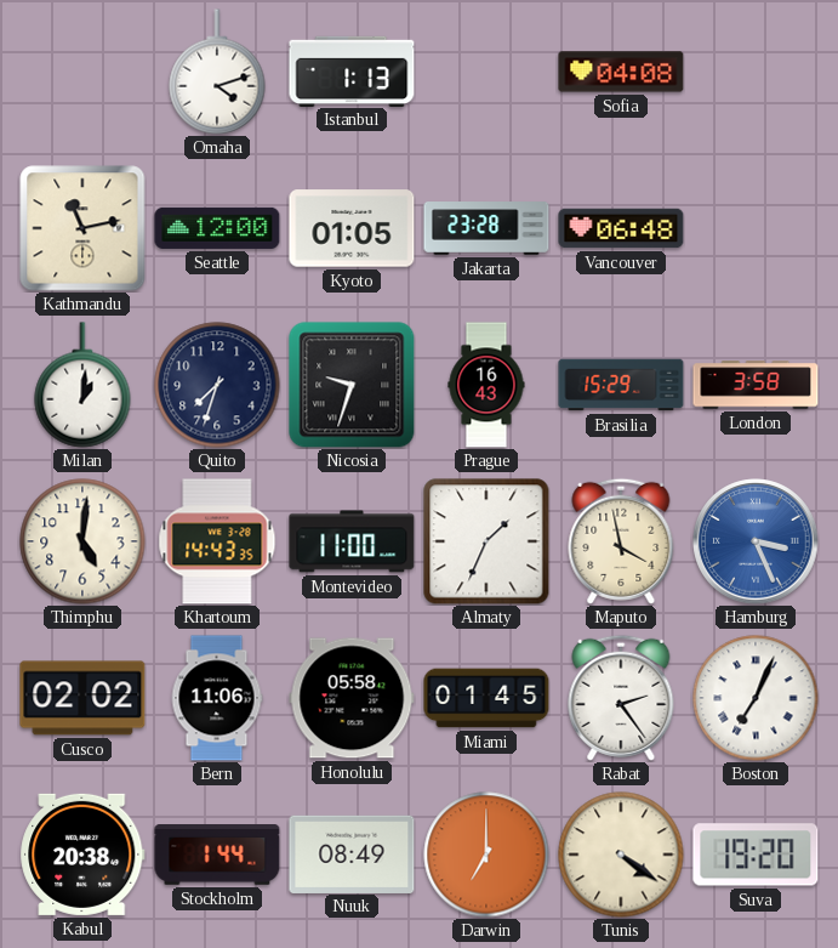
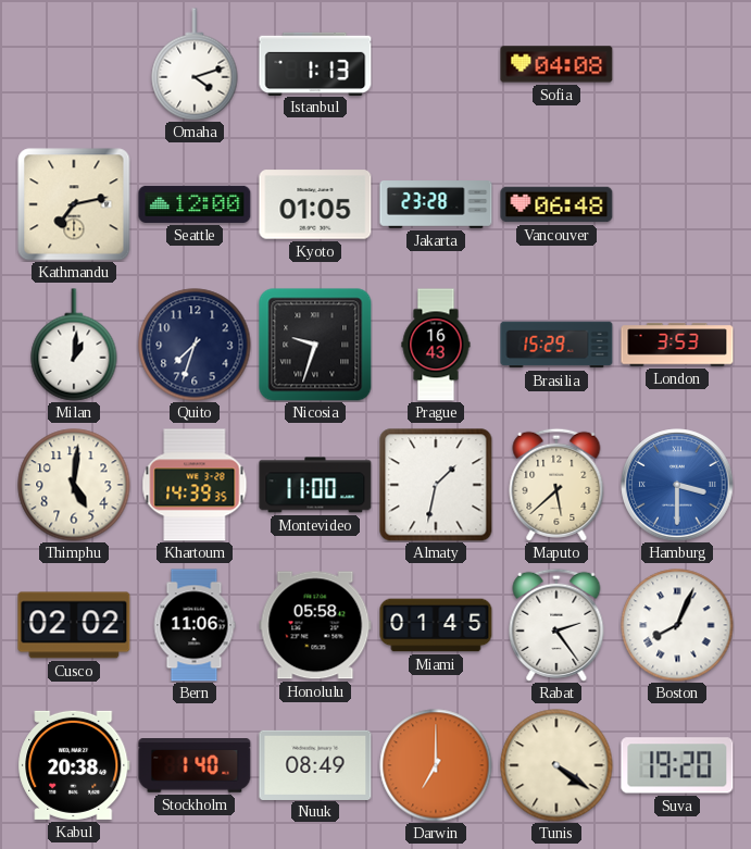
Kathmandu: 11:13 -> 7:13 (74, 204)
London: 3:58 -> 3:53 (677, 345)
Khartoum: 14:43 -> 14:39 (195, 485)
Almaty: 1:34 -> 1:32 (436, 485)
Maputo: 3:58 -> 5:38 (556, 485)
Hamburg: 3:26 -> 3:30 (677, 485)
Boston: 7:04 -> 8:04 (677, 625)
Stockholm: 1:44 -> 1:40 (195, 766)
